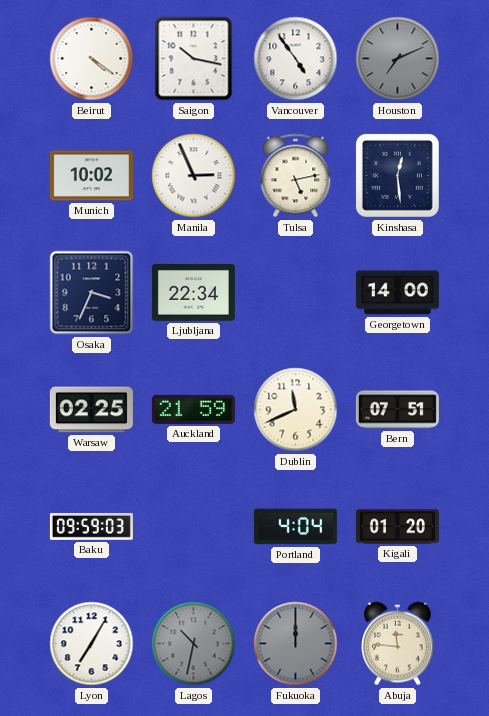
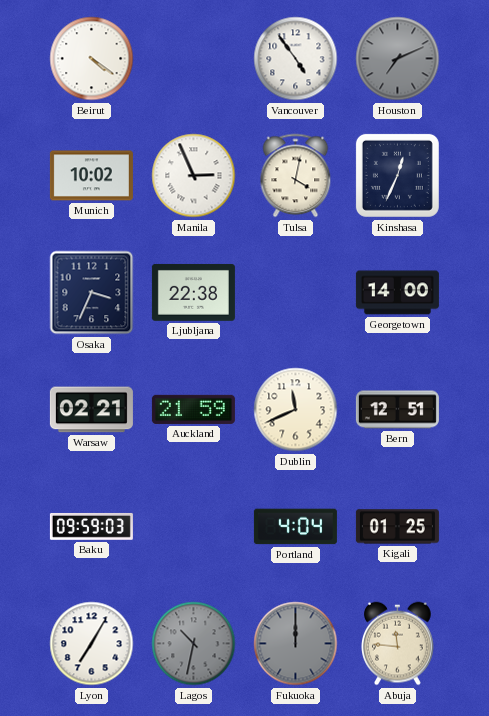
Saigon: 10:17 -> none (194, 59)
Tulsa: 5:13 -> 4:02 (296, 176)
Kinshasa: 12:29 -> 12:34 (397, 175)
Ljubljana: 22:34 -> 22:38 (193, 292)
Warsaw: 02:25 -> 02:21 (91, 410)
Bern: 07:51 -> 12:51 (397, 410)
Kigali: 01:20 -> 01:25 (397, 527)
